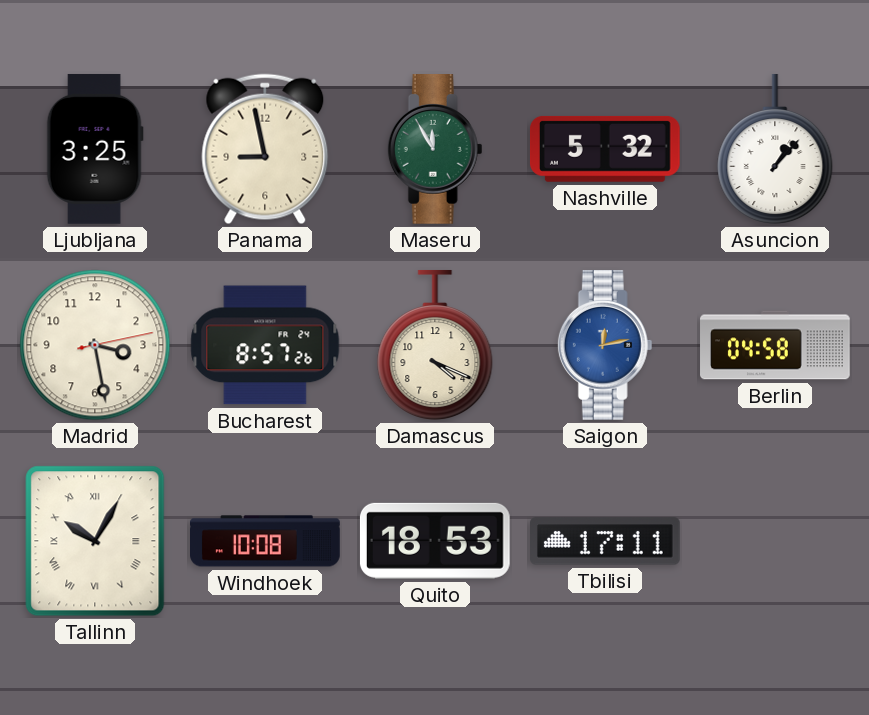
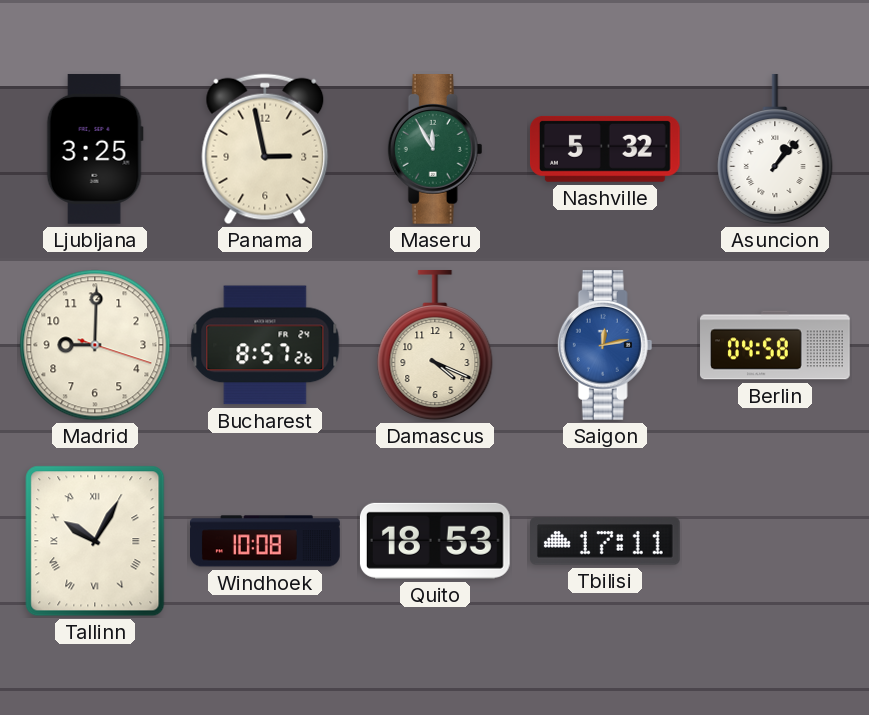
Panama: 8:58 -> 2:58 (265, 149)
Madrid: 3:28 -> 9:00 (95, 345)
